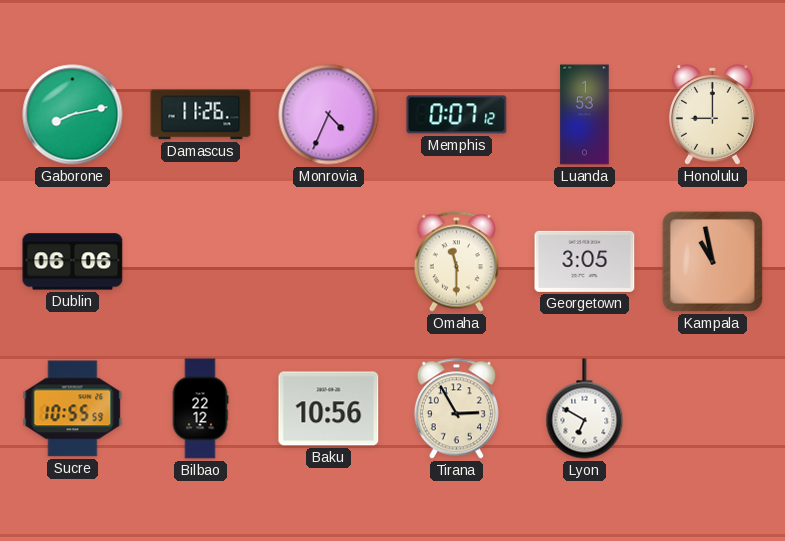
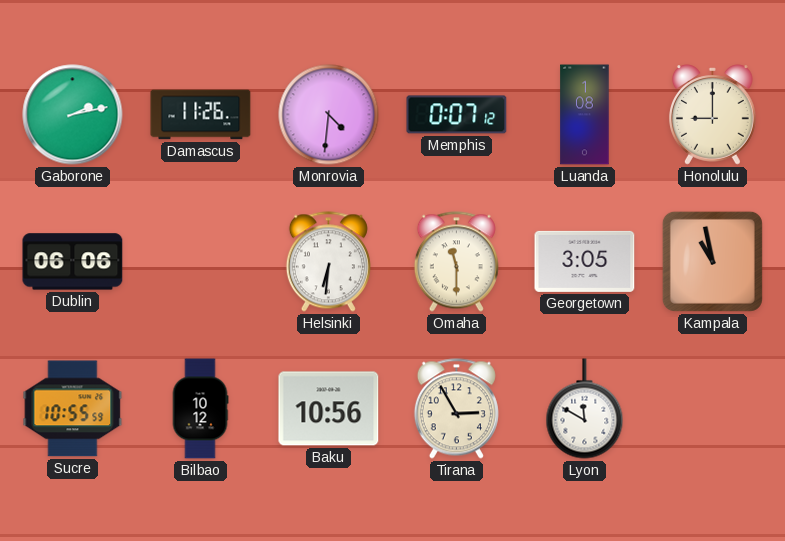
Gaborone: 8:13 -> 2:13 (73, 115)
Monrovia: 4:34 -> 4:31 (329, 115)
Luanda: 1:53 -> 1:08 (585, 115)
Helsinki: none -> 6:31 (328, 262)
Bilbao: 22:12 -> 10:12 (200, 409)
Lyon: 6:50 -> 11:50 (585, 409)
